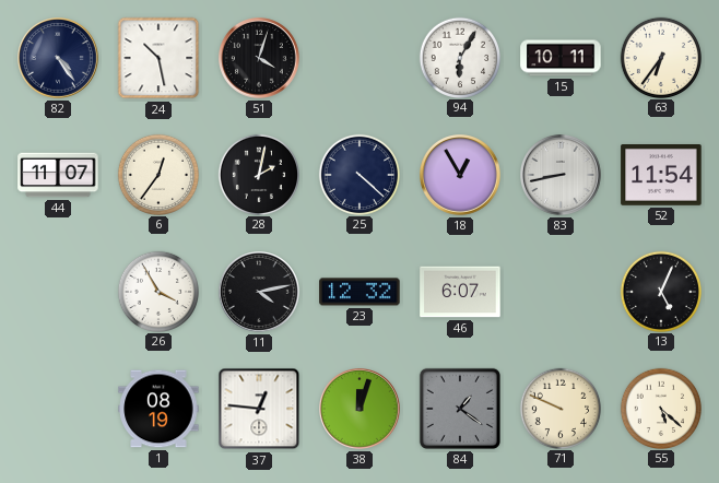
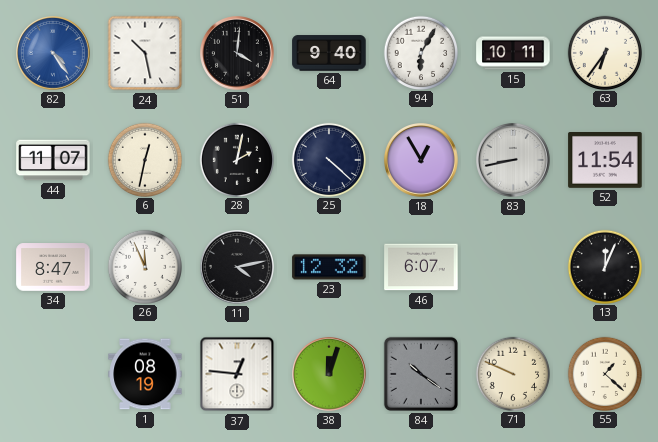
82 dial: navy -> blue (54, 54)
51: 4:03 -> 4:01 (238, 54)
64: none -> 9:40 (329, 53)
6: 12:36 -> 12:32 (144, 159)
34: none -> 8:47 (53, 267)
26: 3:55 -> 11:56 (144, 266)
13: 5:04 -> 12:04 (604, 266)
84: 1:21 -> 10:21 (421, 374)
55: 5:22 -> 1:22 (604, 373)
